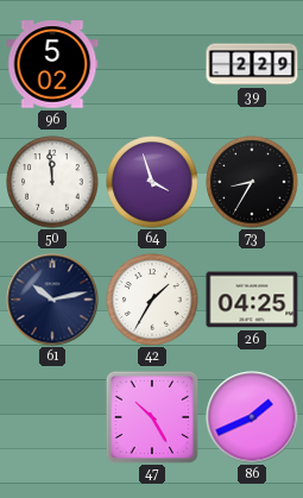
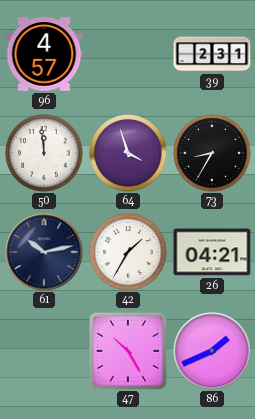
96: 5:02 -> 4:57 (44, 54)
39: 2:29 -> 2:31 (212, 54)
26: 04:25 -> 04:21 (212, 252)
